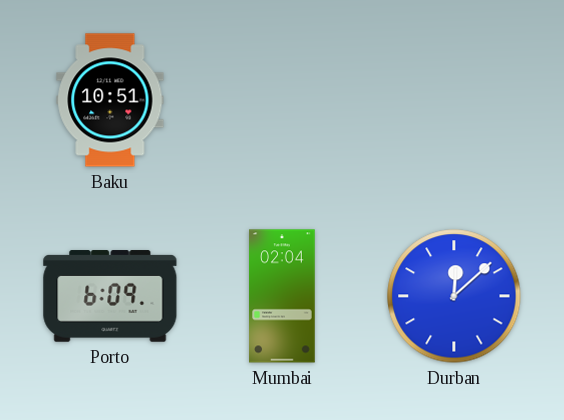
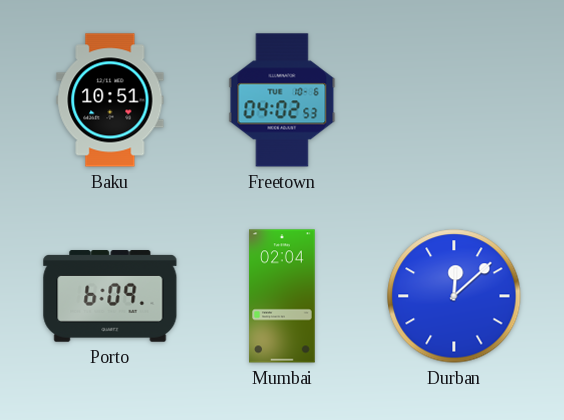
Freetown: none -> 04:02 (282, 100)
